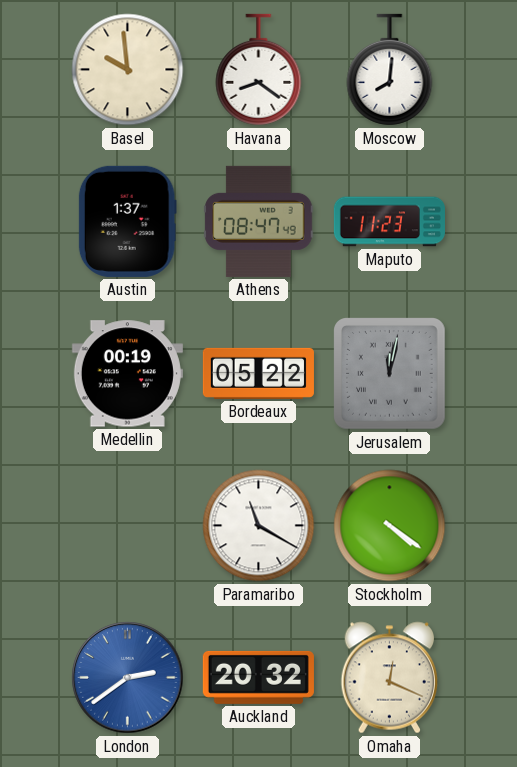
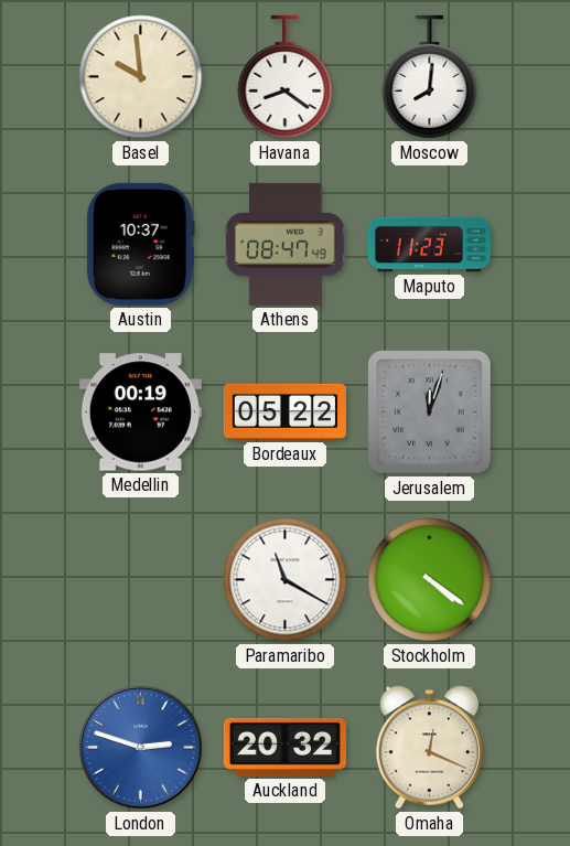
Austin: 1:37 -> 10:37 (140, 244)
Jerusalem: 12:02 -> 12:03 (430, 413)
London: 2:39 -> 2:48 (141, 748)
